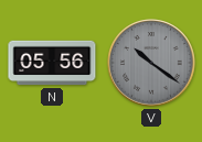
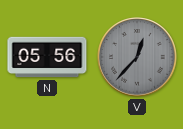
V: 10:21 -> 12:37 (137, 57)
